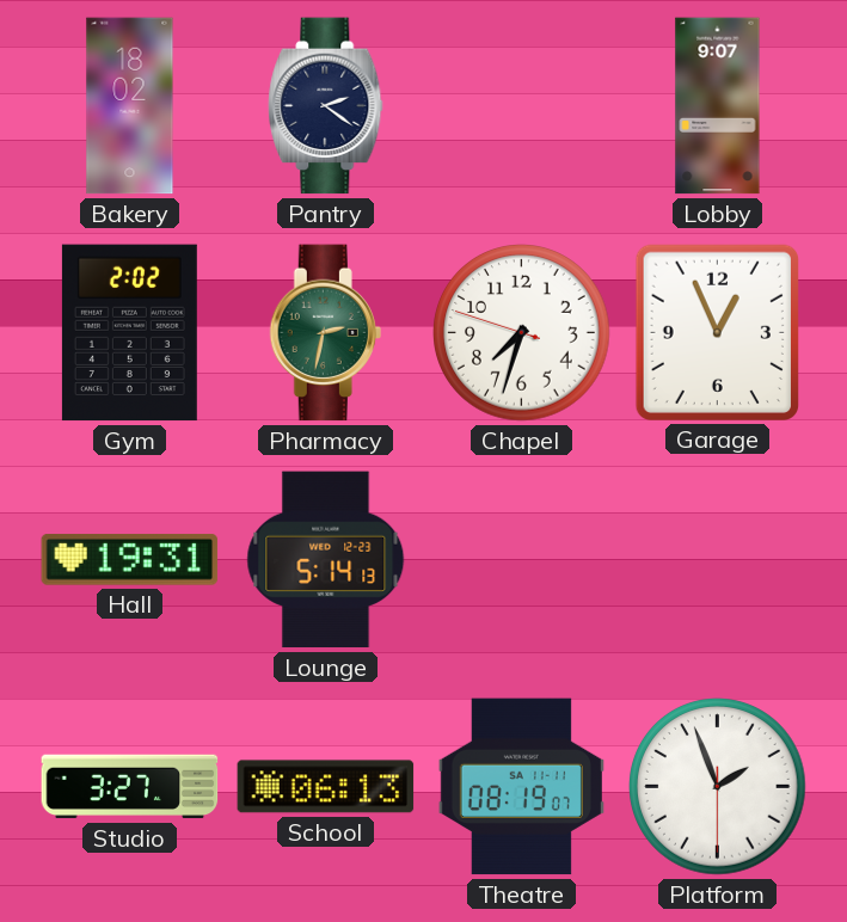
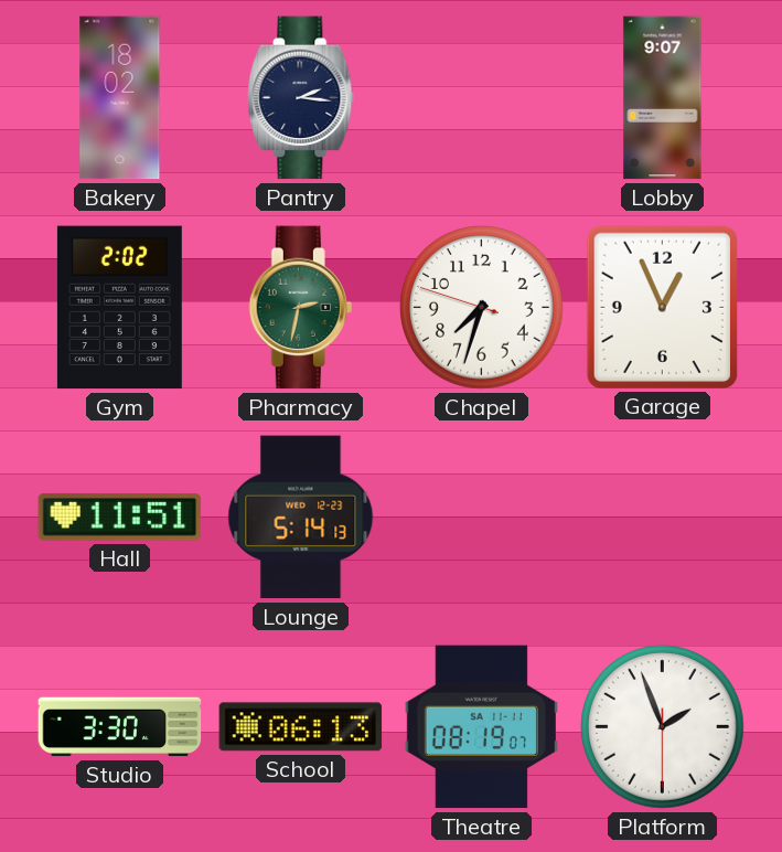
Pantry: 2:21 -> 2:16 (301, 98)
Hall: 19:31 -> 11:51 (120, 518)
Studio: 3:27 -> 3:30 (120, 727)
